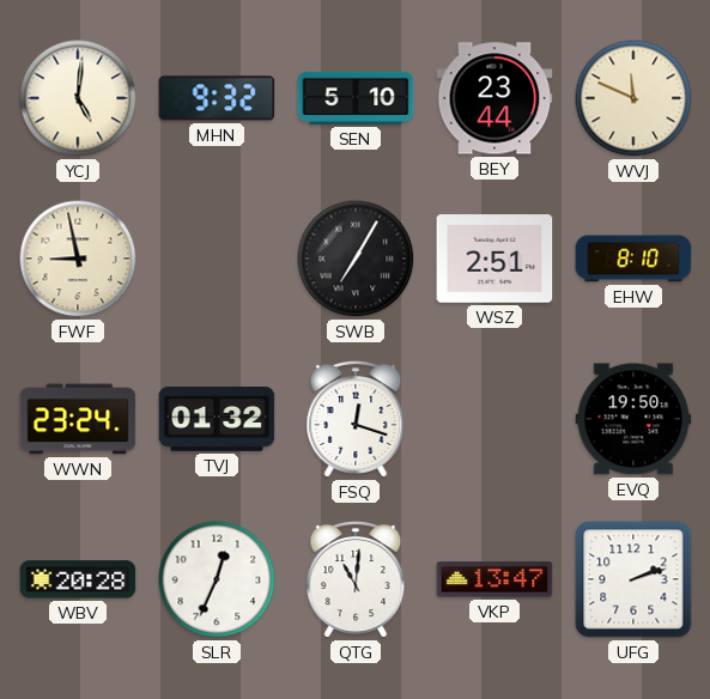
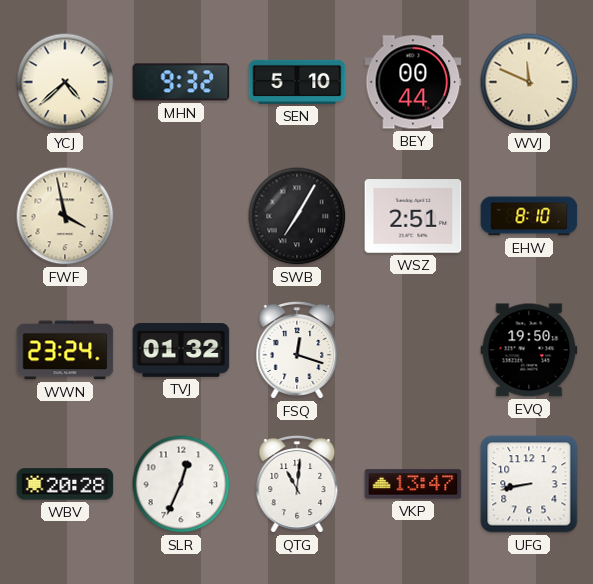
YCJ: 5:01 -> 4:38 (65, 82)
BEY: 23:44 -> 00:44 (413, 82)
FWF: 8:58 -> 3:58 (65, 216)
UFG: 2:12 -> 8:43 (529, 484)
